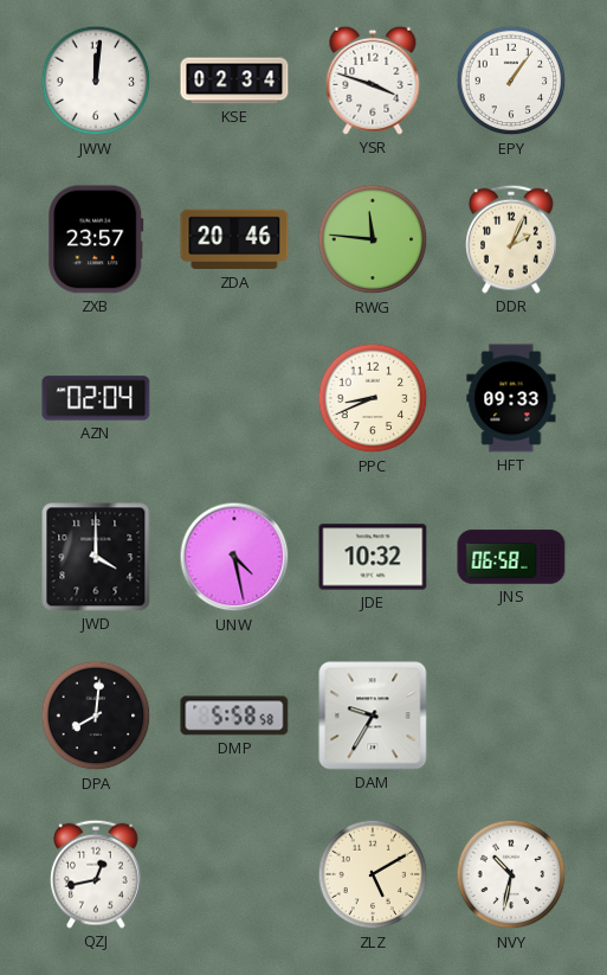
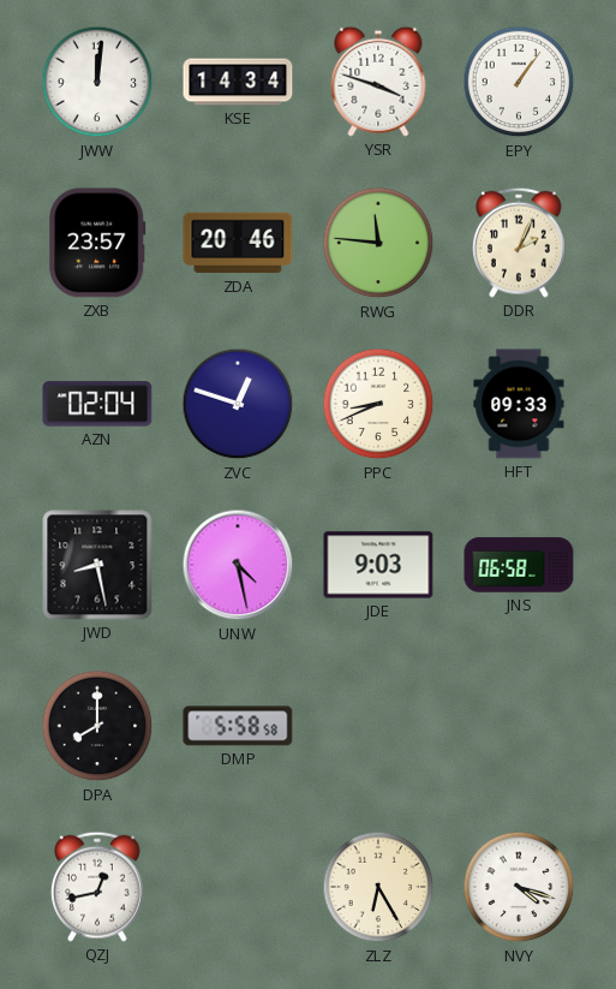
KSE: 02:34 -> 14:34 (238, 82)
ZVC: none -> 12:48 (238, 404)
JWD: 4:00 -> 8:28 (97, 565)
JDE: 10:32 -> 9:03 (378, 565)
DPA: 8:01 -> 8:00 (97, 726)
DAM: 9:35 -> none (373, 716)
ZLZ: 5:10 -> 6:25 (378, 887)
NVY: 10:32 -> 4:18 (519, 887)
